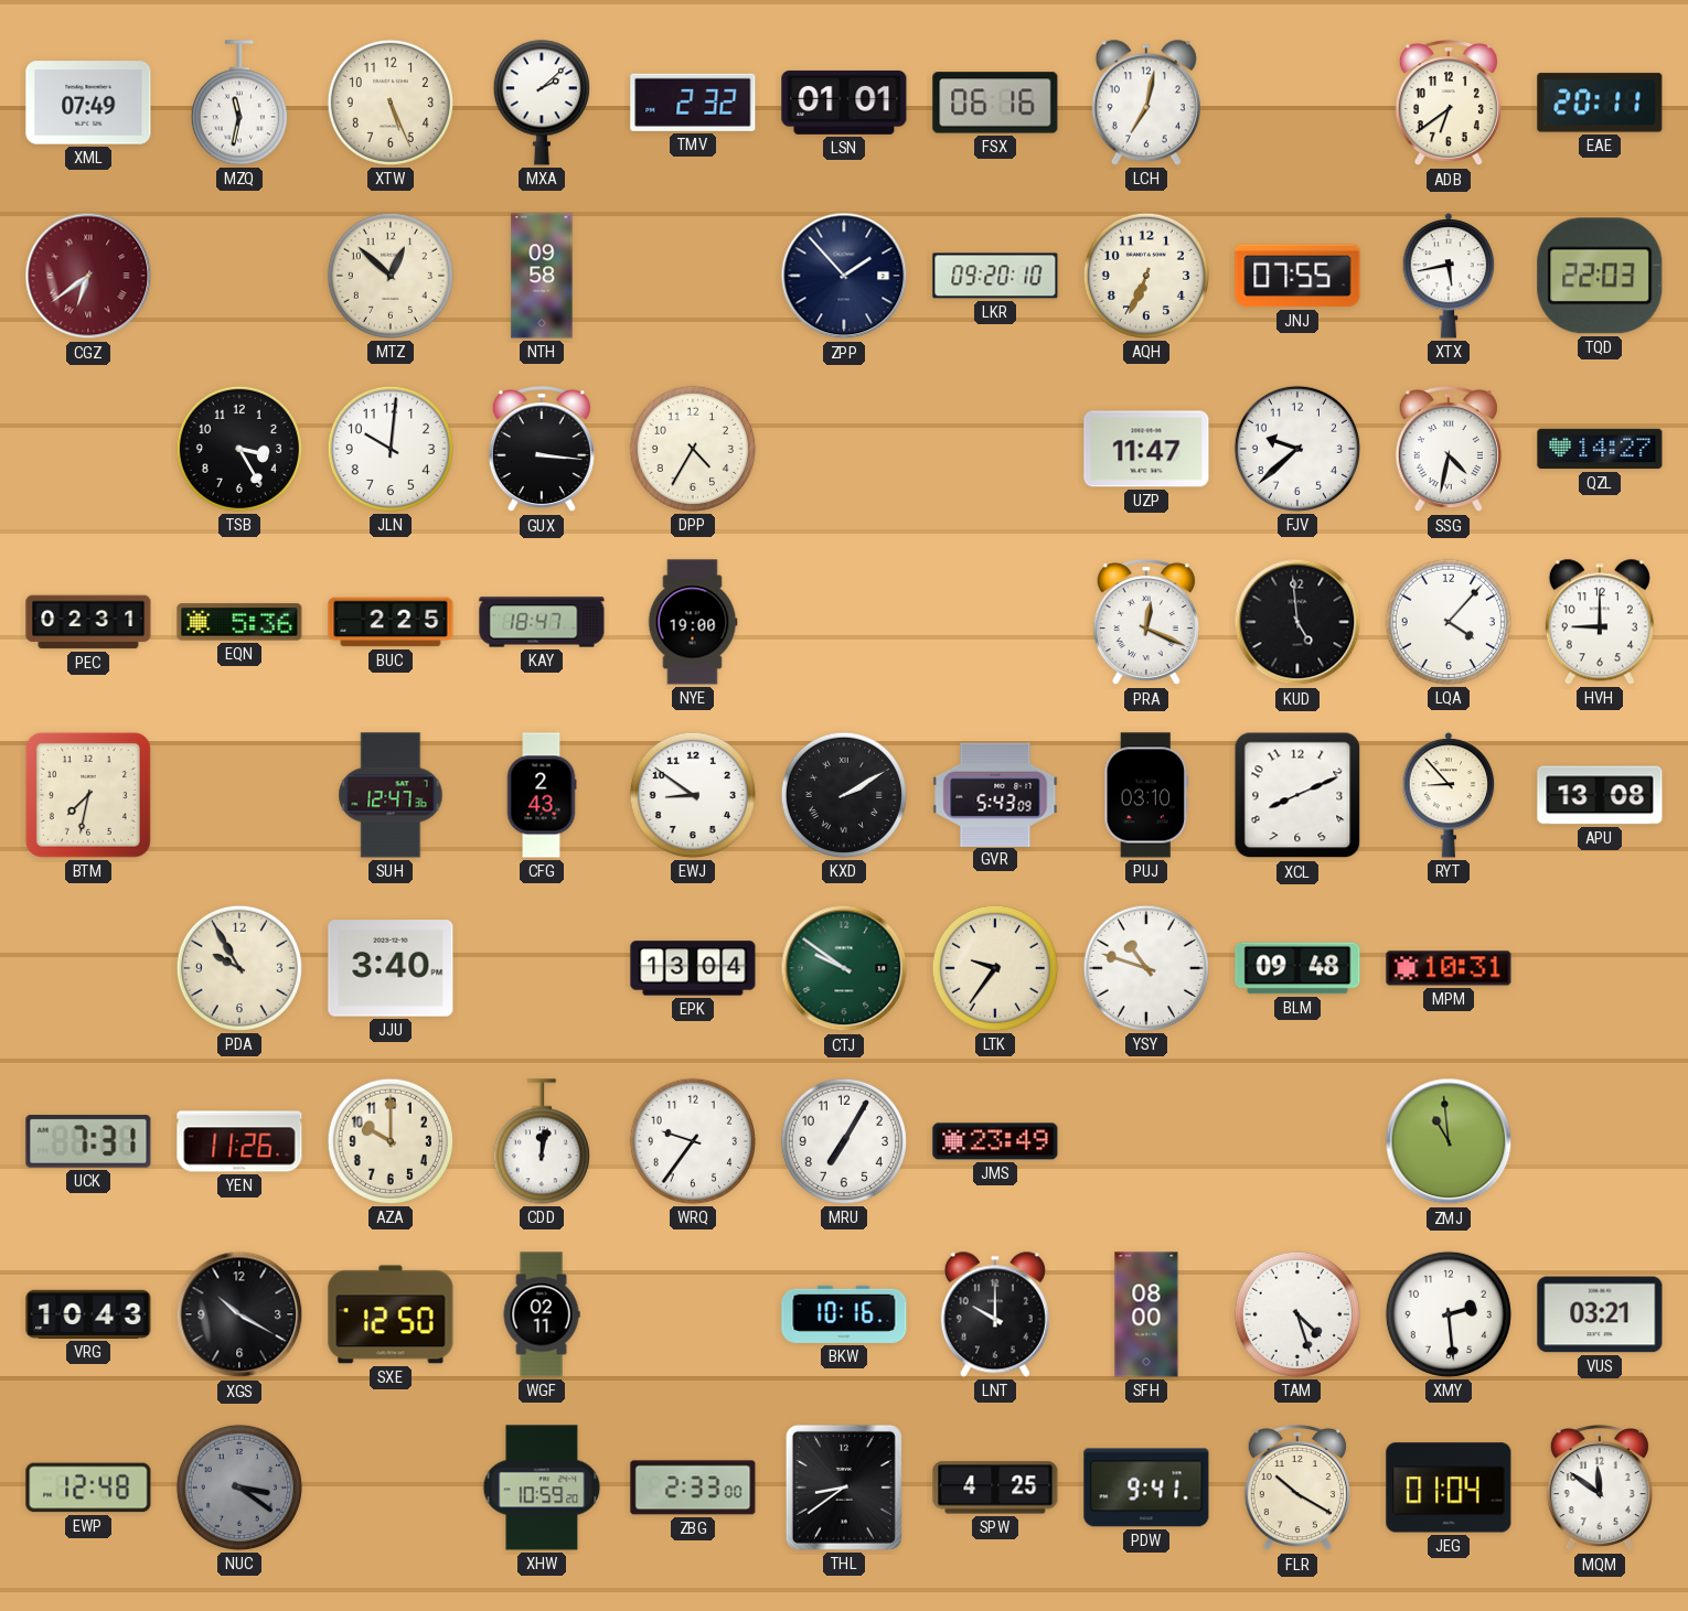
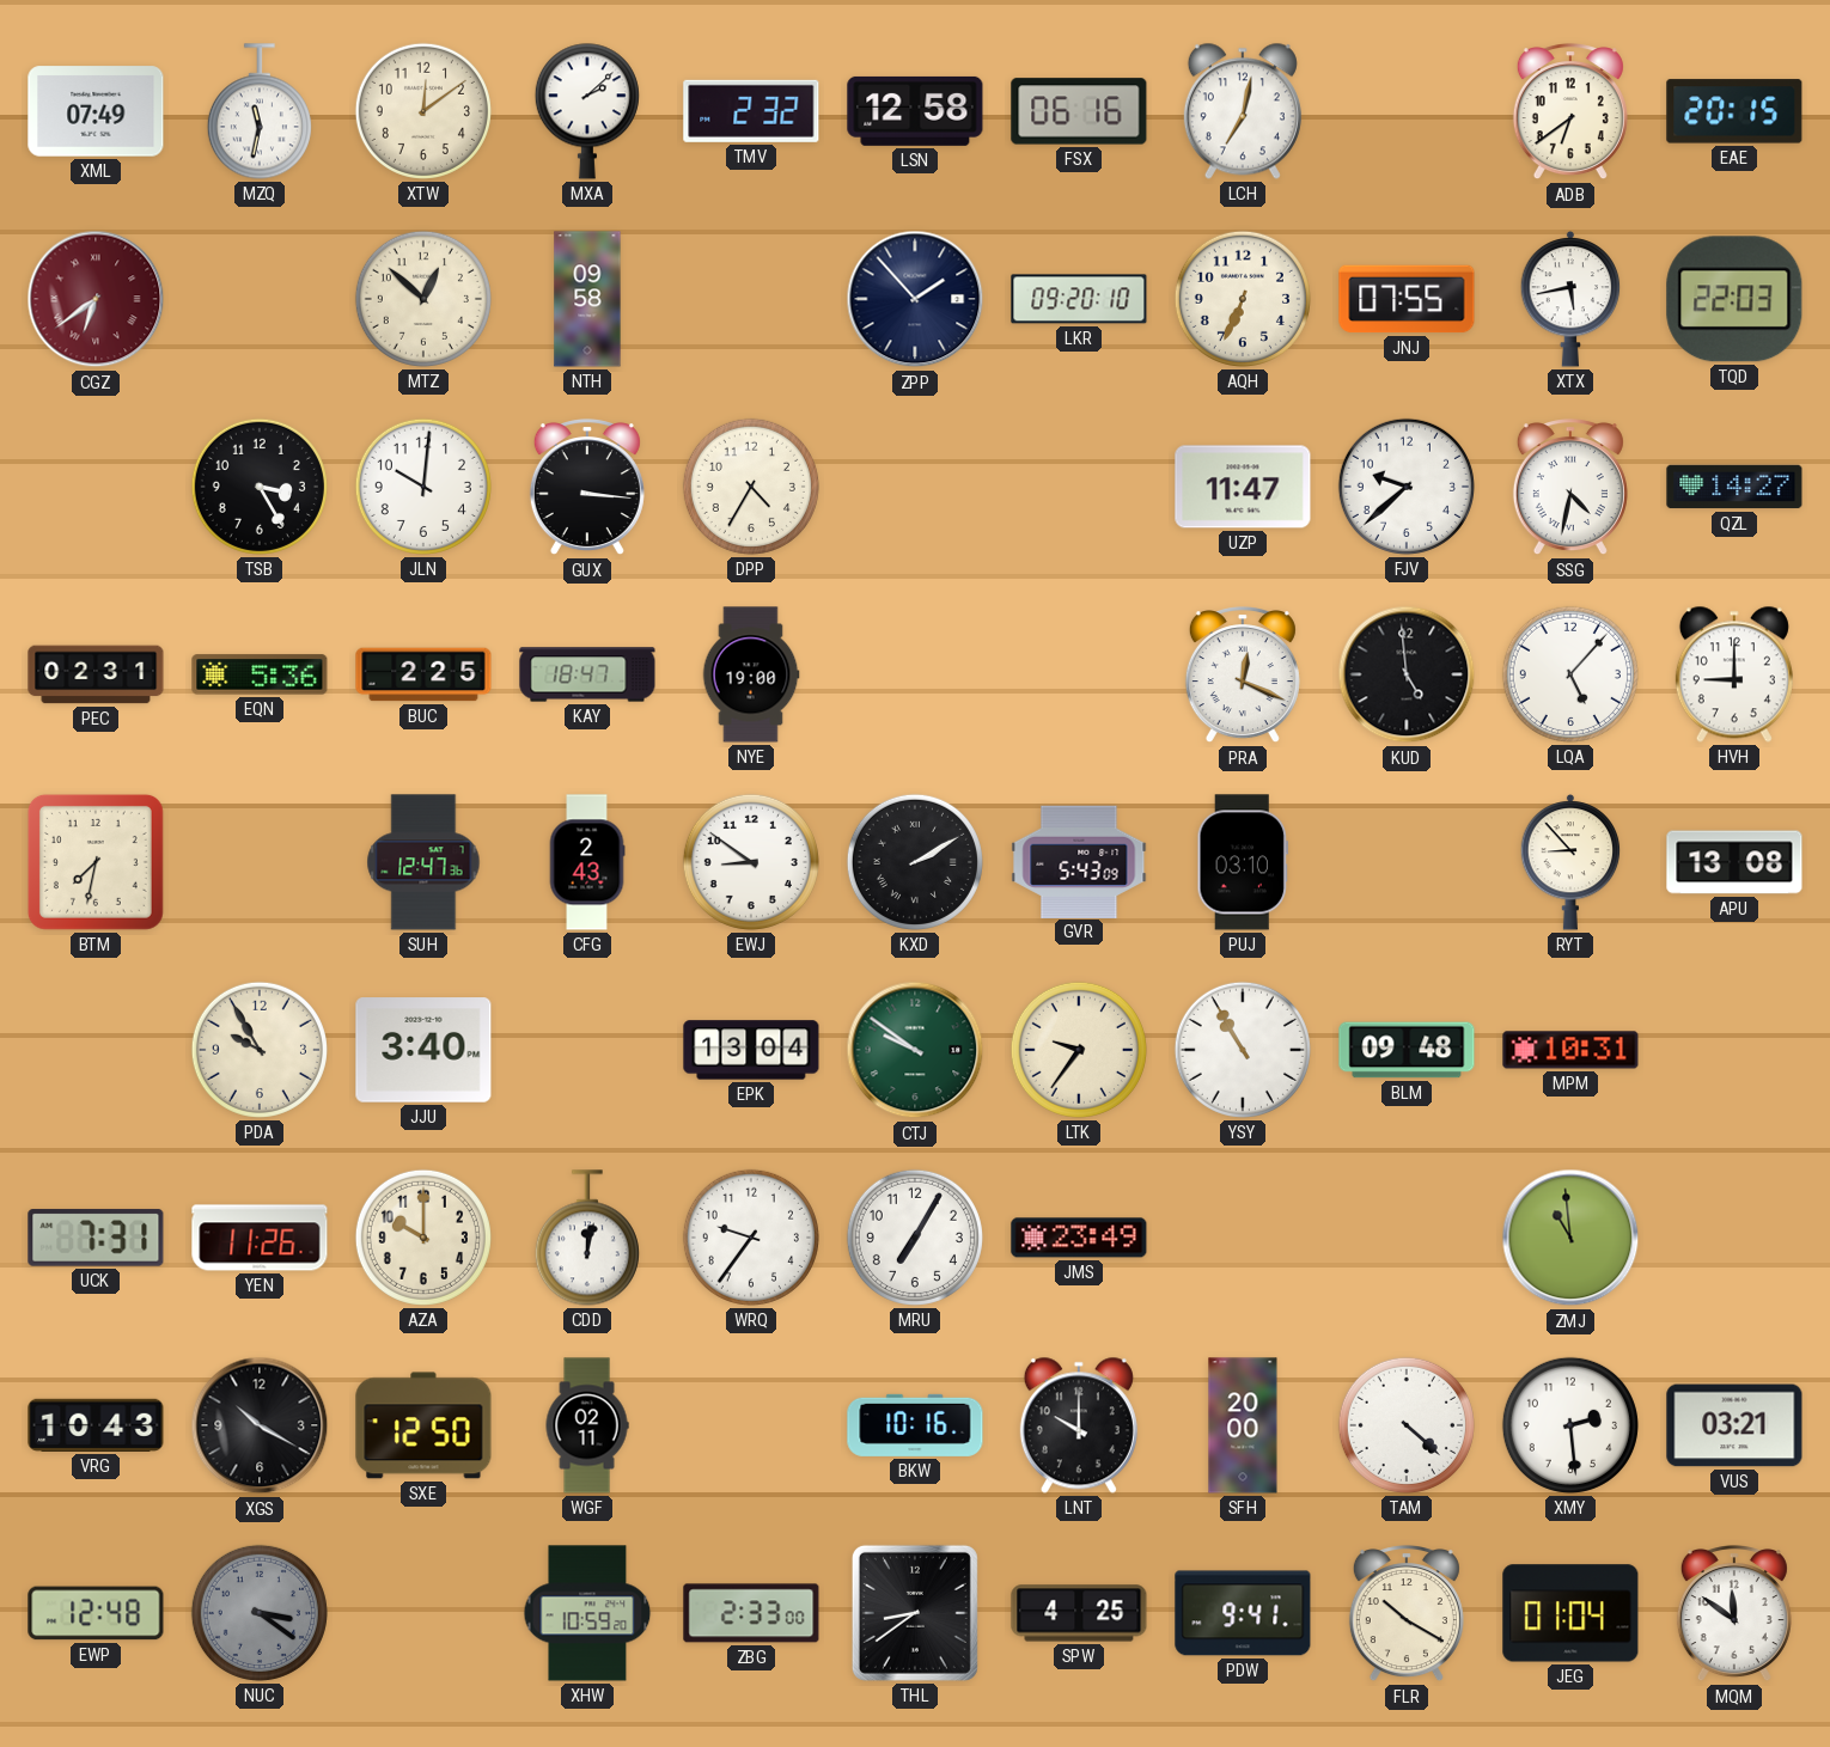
XTW: 5:26 -> 12:09 (423, 111)
LSN: 01:01 -> 12:58 (915, 111)
EAE: 20:11 -> 20:15 (1734, 111)
LQA: 4:07 -> 5:07 (1570, 674)
XCL: 8:11 -> none (1297, 795)
YSY: 10:48 -> 10:55 (1243, 1050)
SFH: 08:00 -> 20:00 (1243, 1425)
TAM: 4:27 -> 4:22 (1407, 1425)
